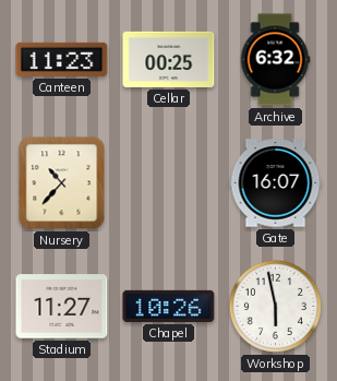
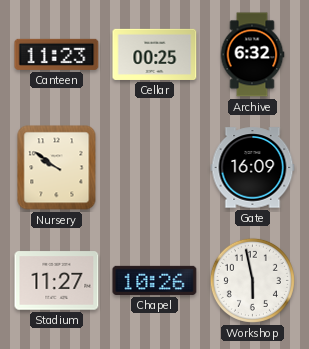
Nursery: 10:37 -> 9:51 (57, 168)
Gate: 16:07 -> 16:09 (253, 168)
